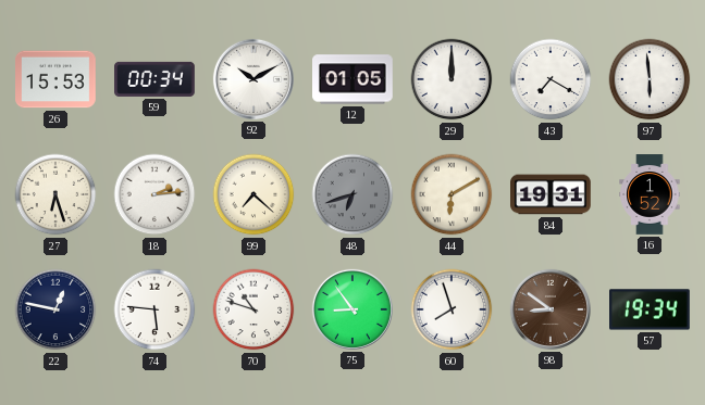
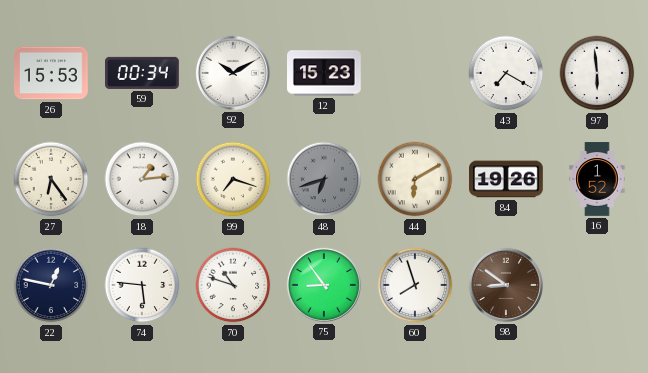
12: 01:05 -> 15:23 (325, 73)
29: 12:00 -> none (452, 79)
27: 6:27 -> 6:24 (51, 179)
18: 2:14 -> 1:14 (142, 179)
99: 7:22 -> 7:18 (233, 179)
84: 19:31 -> 19:26 (507, 179)
57: 19:34 -> none (651, 309)
